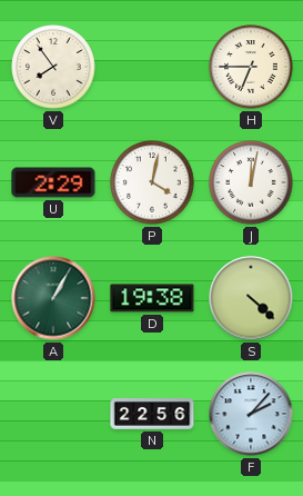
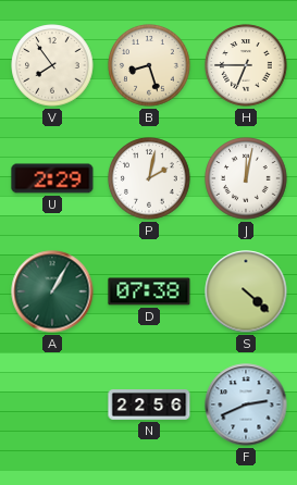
B: none -> 8:27 (149, 65)
P: 4:02 -> 2:02 (149, 178)
D: 19:38 -> 07:38 (149, 291)
F: 2:07 -> 2:41 (246, 405)
